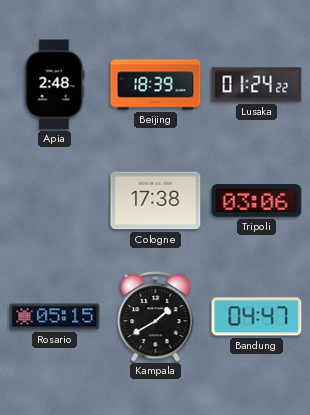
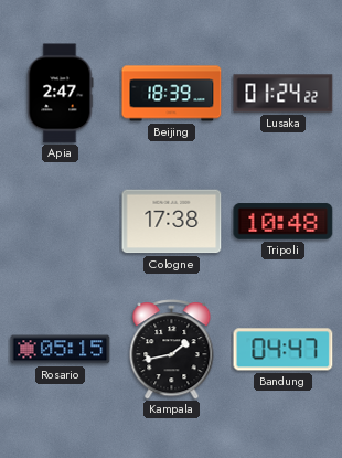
Apia: 2:48 -> 2:47 (60, 94)
Tripoli: 03:06 -> 10:48 (284, 222)
Kampala: 1:40 -> 1:43 (172, 350)
